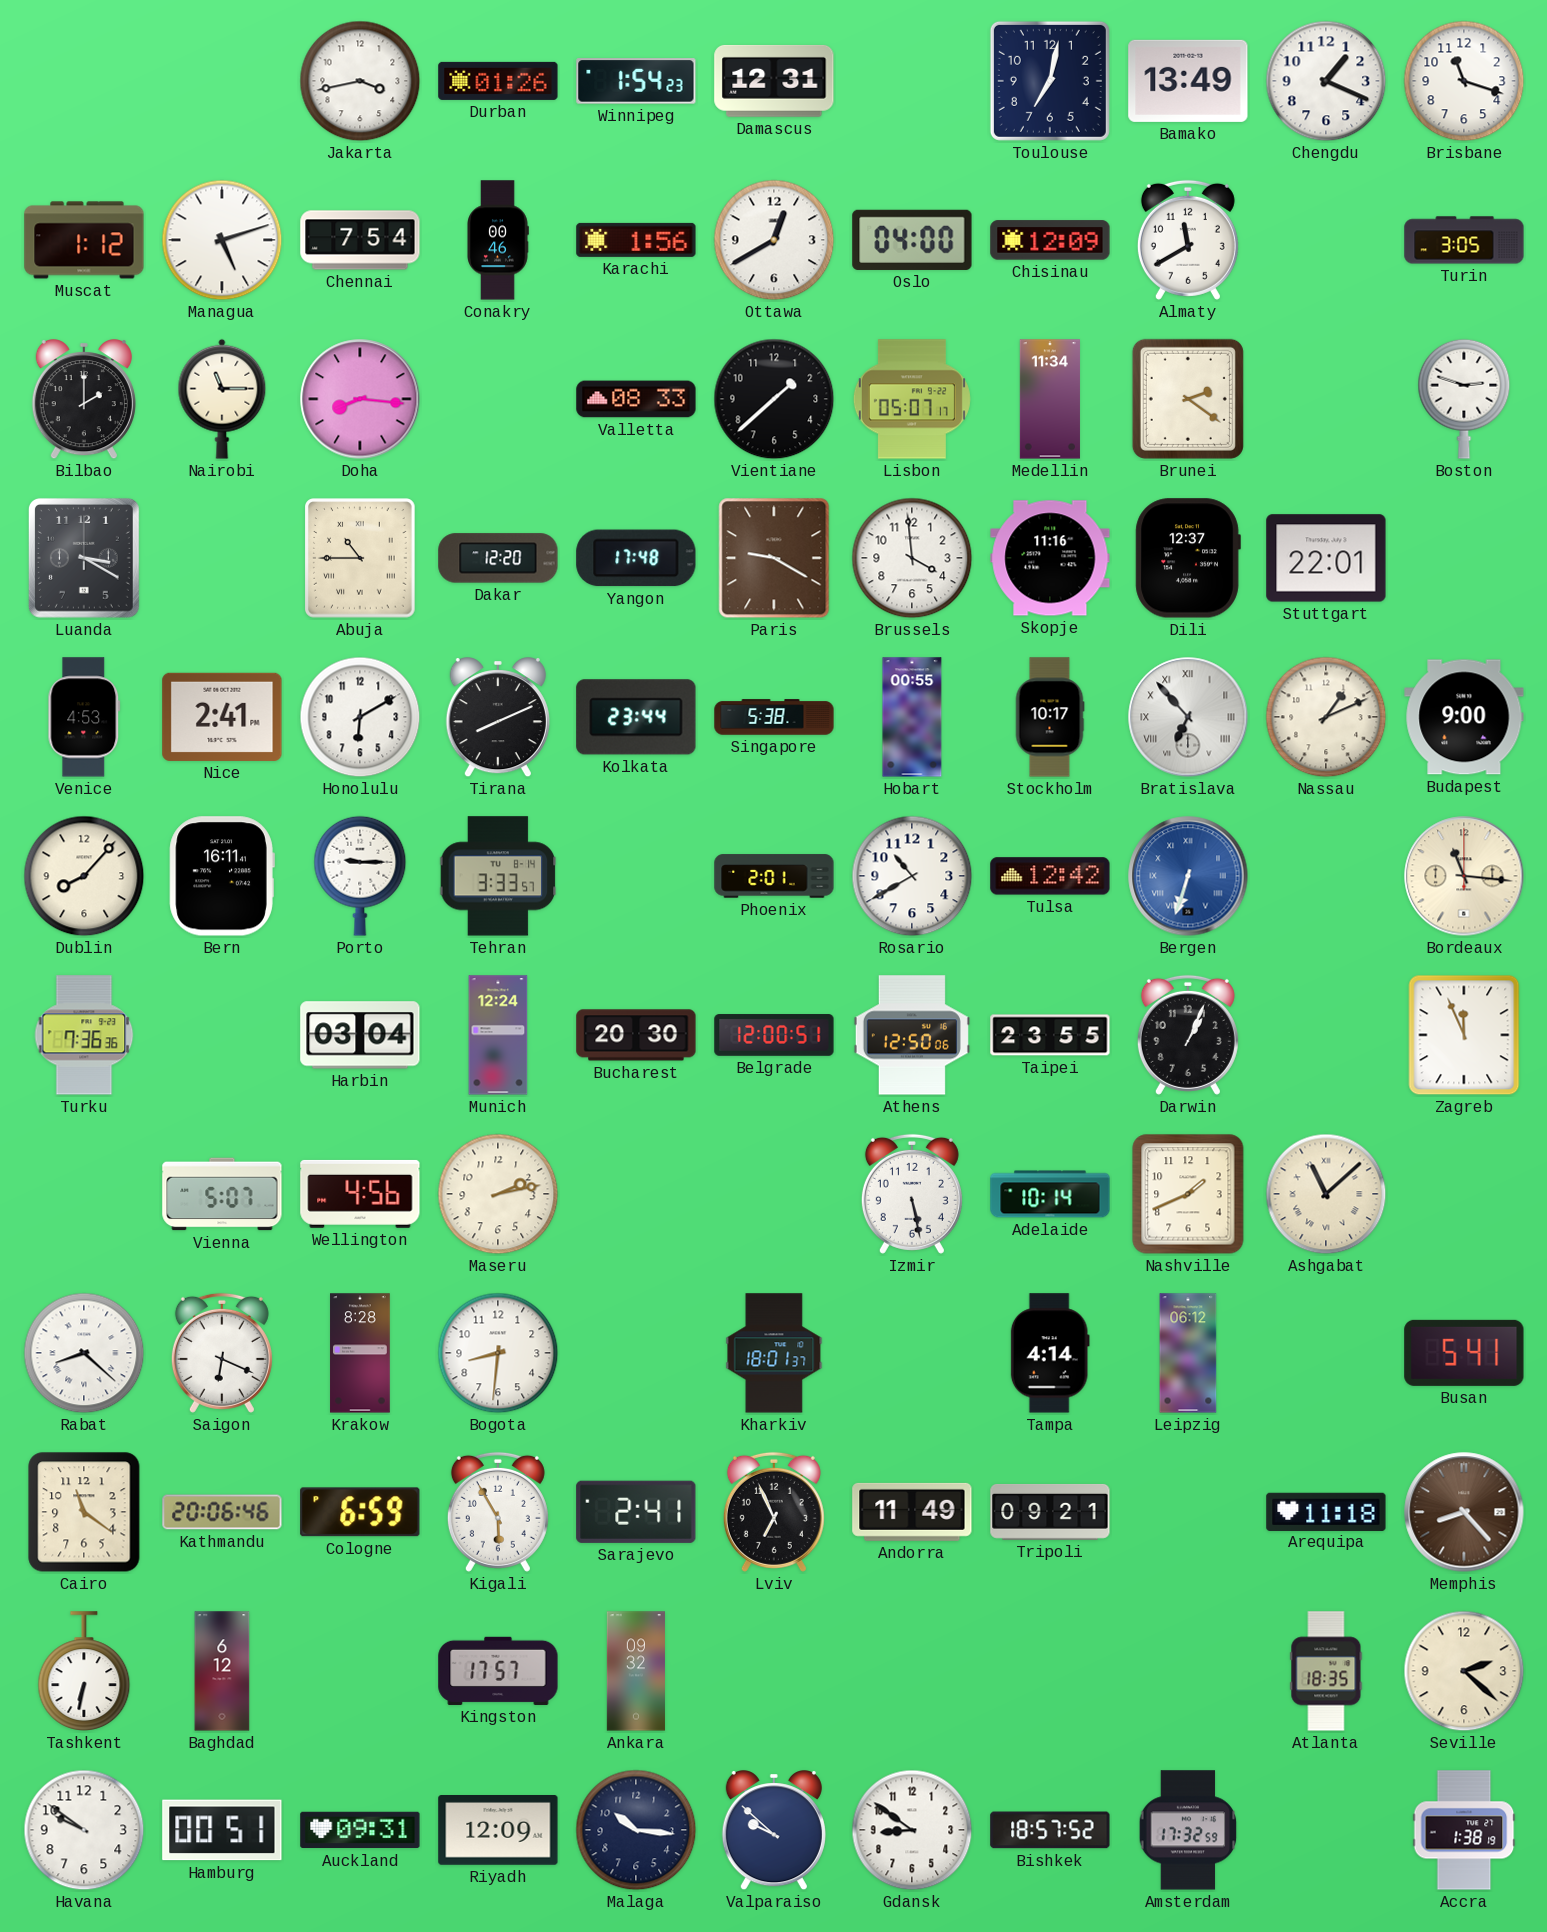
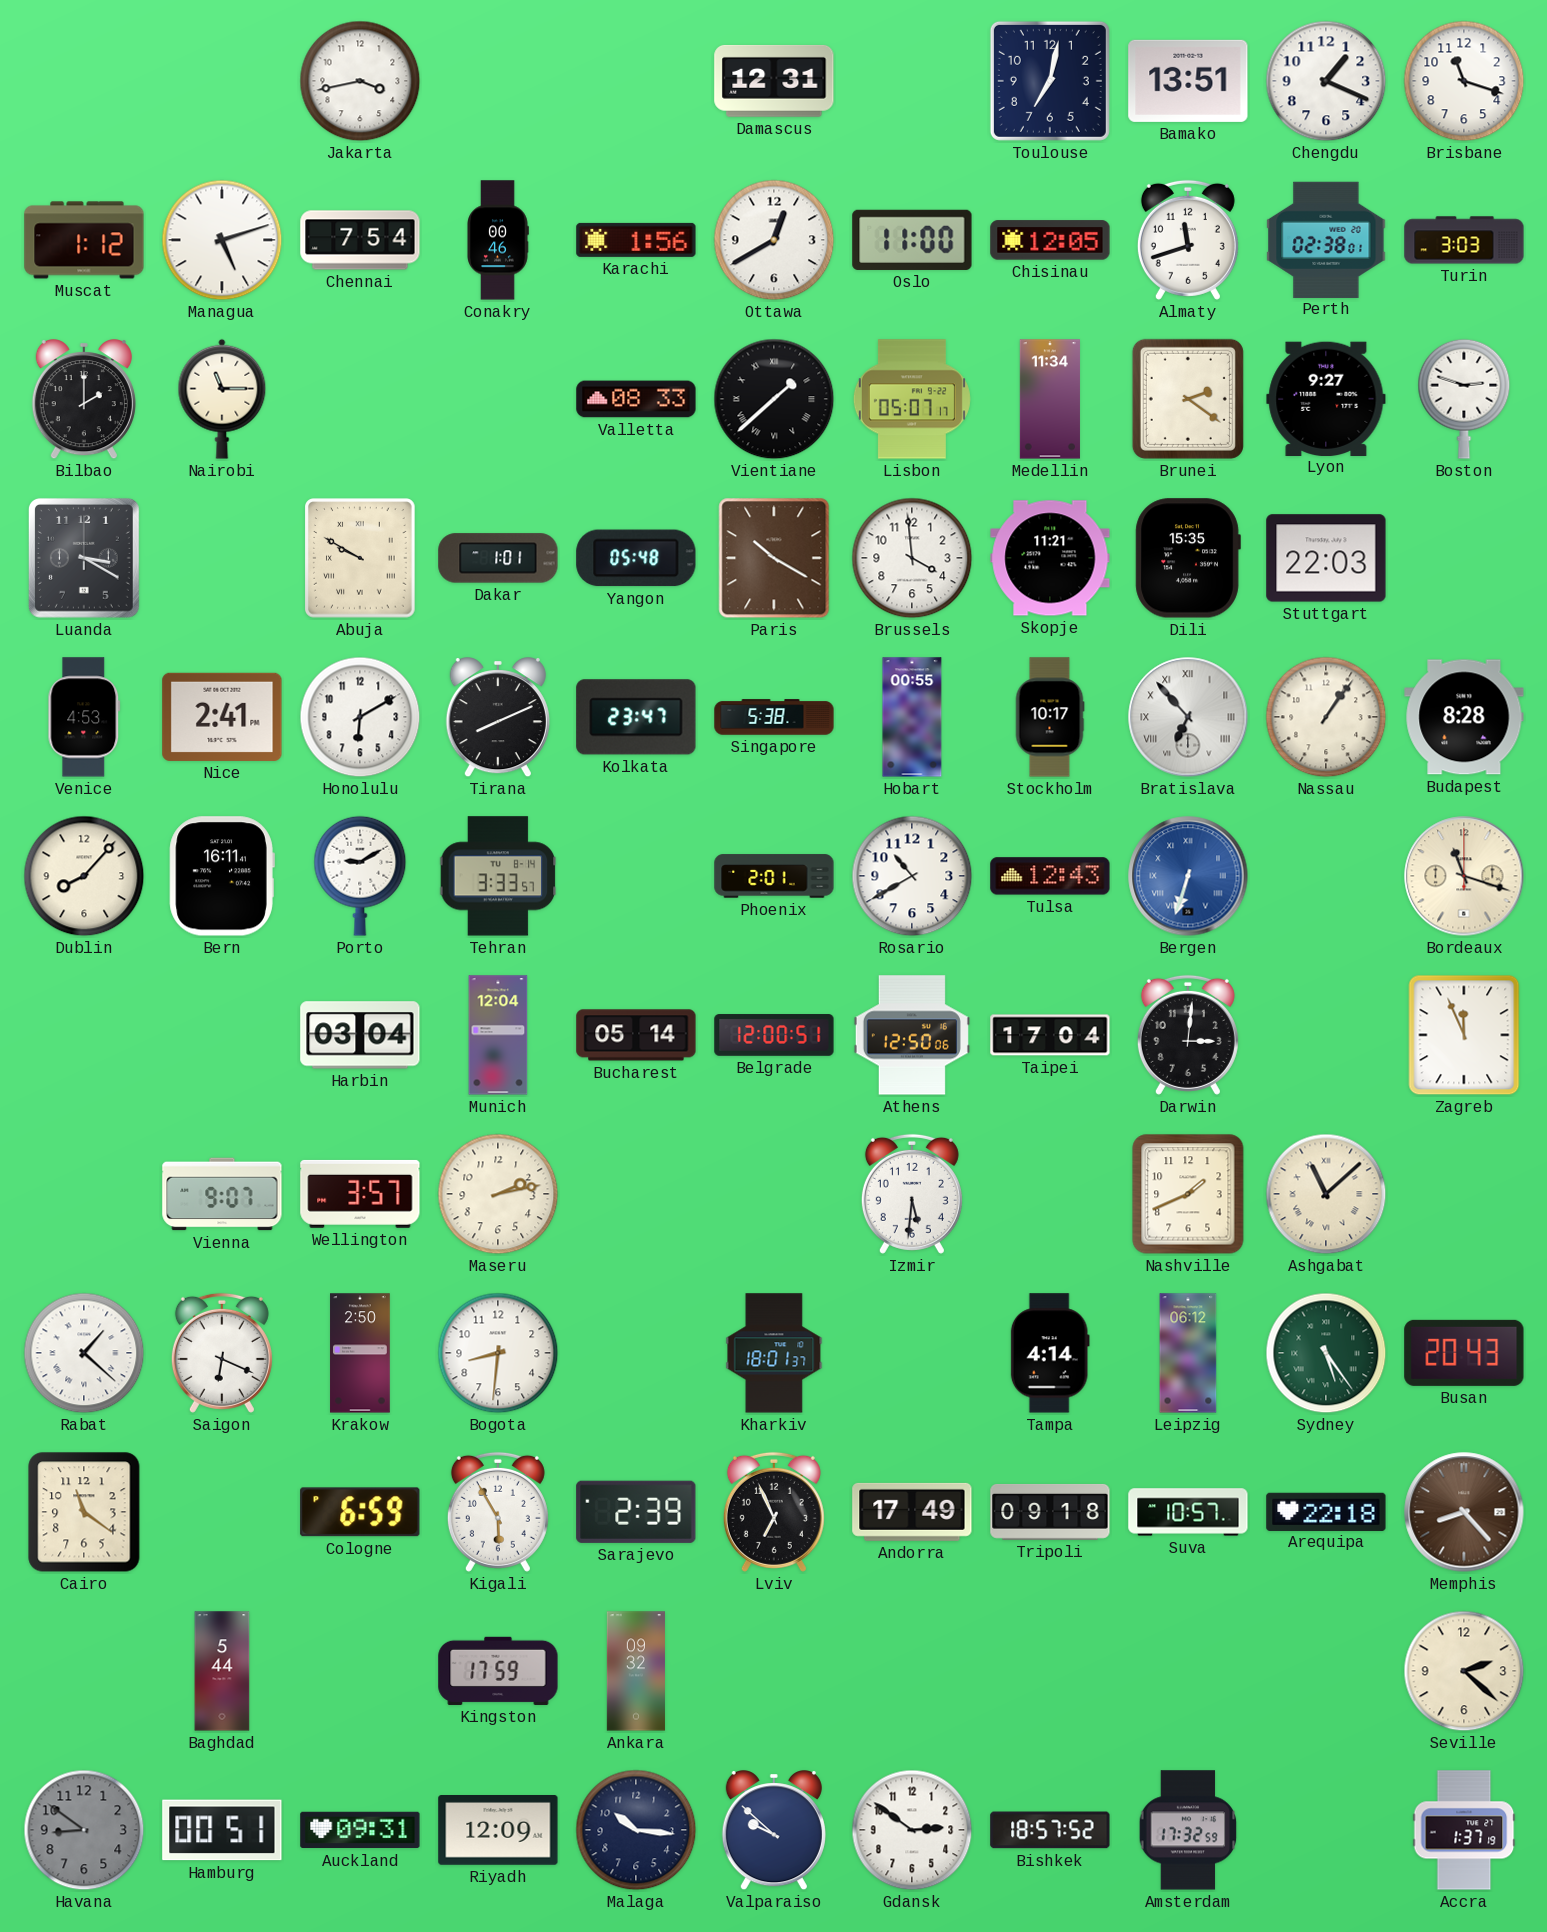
Durban: 01:26 -> none (498, 81)
Winnipeg: 1:54 -> none (636, 81)
Bamako: 13:49 -> 13:51 (1188, 81)
Oslo: 04:00 -> 11:00 (912, 240)
Chisinau: 12:09 -> 12:05 (1050, 240)
Almaty: 11:40 -> 11:42 (1188, 240)
Perth: none -> 02:38 (1326, 239)
Turin: 3:05 -> 3:03 (1464, 240)
Doha: 8:16 -> none (360, 399)
Vientiane numerals: Arabic -> Roman (774, 399)
Lyon: none -> 9:27 (1326, 398)
Abuja: 10:45 -> 9:50 (360, 558)
Dakar: 12:20 -> 1:01 (498, 558)
Yangon: 17:48 -> 05:48 (636, 558)
Paris: 9:20 -> 10:20 (774, 558)
Skopje: 11:16 -> 11:21 (1050, 558)
Dili: 12:37 -> 15:35 (1188, 558)
Stuttgart: 22:01 -> 22:03 (1326, 558)
Kolkata: 23:44 -> 23:47 (636, 717)
Nassau: 1:11 -> 1:06 (1326, 717)
Budapest: 9:00 -> 8:28 (1464, 717)
Porto: 9:15 -> 9:10 (360, 876)
Tulsa: 12:42 -> 12:43 (1050, 876)
Bordeaux: 11:16 -> 11:18 (1464, 876)
Turku: 7:36 -> none (84, 1035)
Munich: 12:24 -> 12:04 (498, 1035)
Bucharest: 20:30 -> 05:14 (636, 1035)
Taipei: 23:55 -> 17:04 (1050, 1035)
Darwin: 1:04 -> 3:01 (1188, 1035)
Vienna: 5:07 -> 9:07 (222, 1194)
Wellington: 4:56 -> 3:57 (360, 1194)
Izmir: 5:28 -> 5:31 (912, 1194)
Adelaide: 10:14 -> none (1050, 1194)
Rabat: 8:22 -> 1:22 (84, 1353)
Krakow: 8:28 -> 2:50 (360, 1353)
Sydney: none -> 5:24 (1326, 1353)
Busan: 5:41 -> 20:43 (1464, 1353)
Kathmandu: 20:06 -> none (222, 1512)
Sarajevo: 2:41 -> 2:39 (636, 1512)
Andorra: 11:49 -> 17:49 (912, 1512)
Tripoli: 09:21 -> 09:18 (1050, 1512)
Suva: none -> 10:57 (1188, 1512)
Arequipa: 11:18 -> 22:18 (1326, 1511)
Tashkent: 6:32 -> none (84, 1671)
Baghdad: 6:12 -> 5:44 (222, 1671)
Kingston: 17:57 -> 17:59 (498, 1671)
Atlanta: 18:35 -> none (1326, 1671)
Havana: 9:51 -> 8:51 (84, 1830)
Havana dial: white -> grey (84, 1830)
Gdansk: 8:51 -> 2:51 (912, 1830)
Accra: 1:38 -> 1:37 (1464, 1830)
